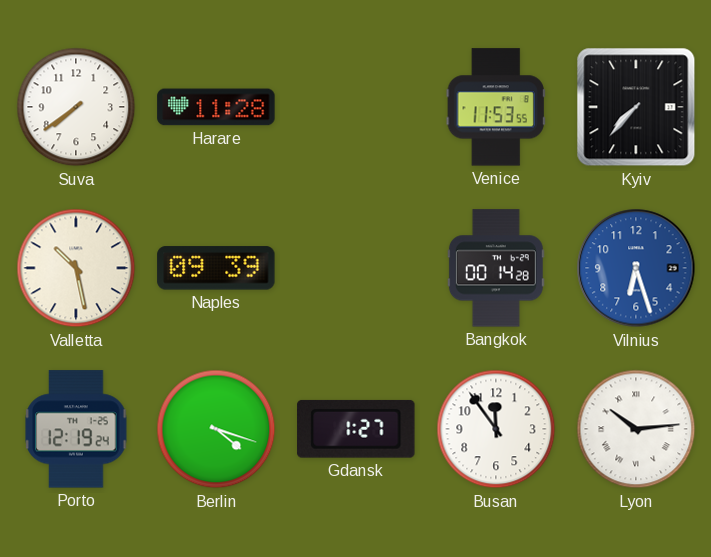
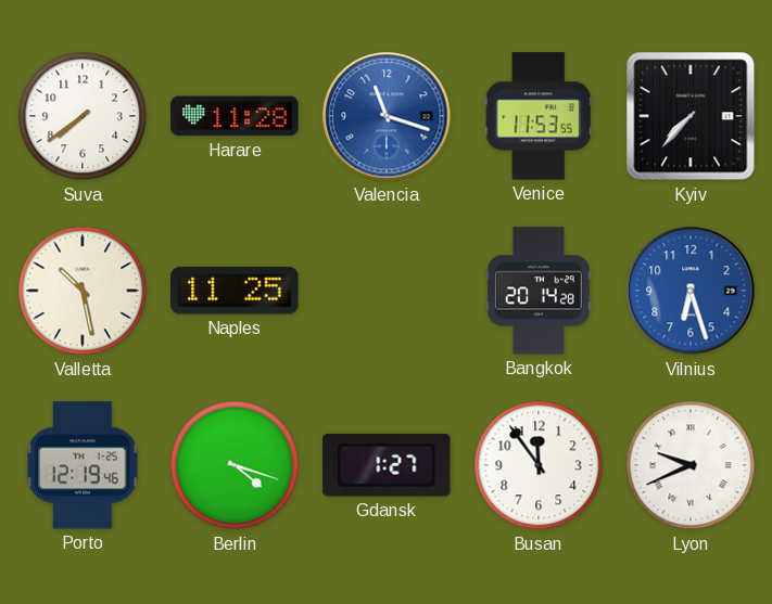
Valencia: none -> 11:18 (387, 116)
Naples: 09:39 -> 11:25 (235, 291)
Bangkok: 00:14 -> 20:14 (539, 291)
Porto: 12:19:24 -> 12:19:46 (83, 465)
Lyon: 10:14 -> 9:41 (691, 465)
